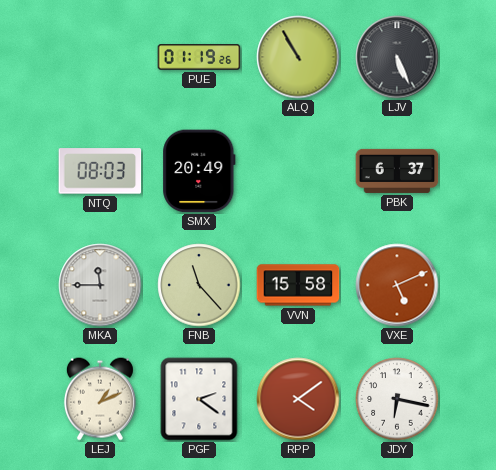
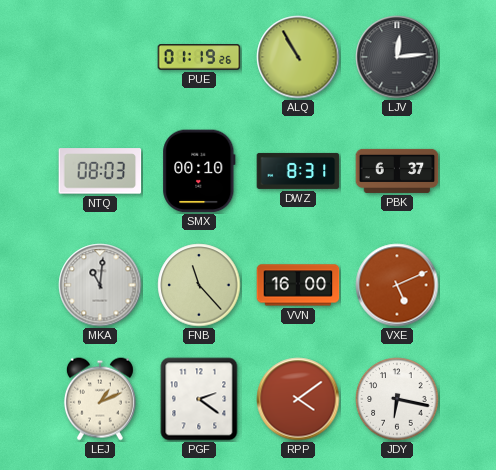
LJV: 5:26 -> 12:14 (397, 57)
SMX: 20:49 -> 00:10 (199, 171)
DWZ: none -> 8:31 (298, 171)
MKA: 11:45 -> 11:01 (100, 285)
VVN: 15:58 -> 16:00 (298, 285)
